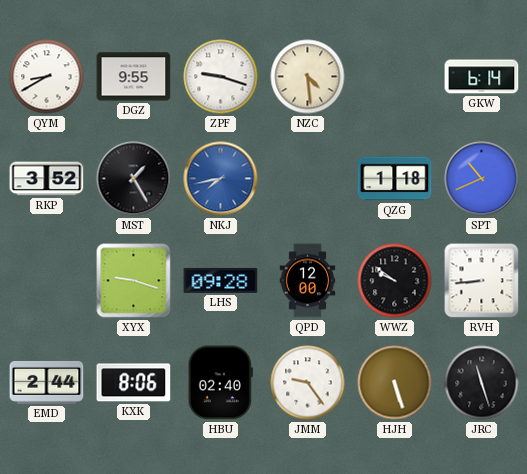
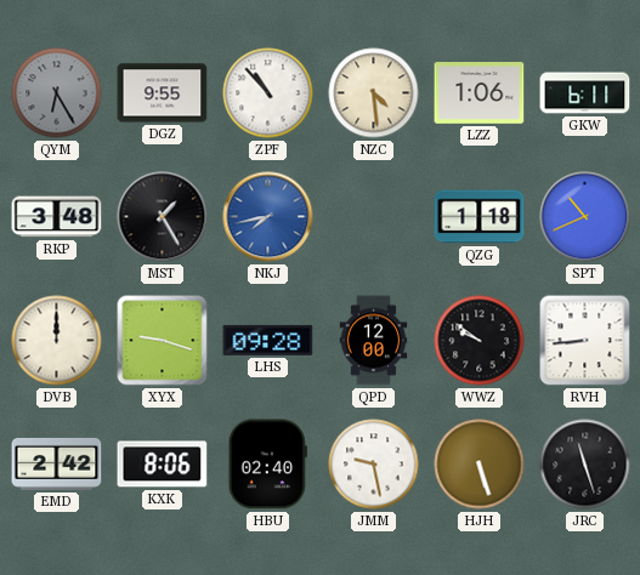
QYM: 8:40 -> 6:25 (57, 93)
QYM dial: white -> grey (57, 93)
ZPF: 9:18 -> 10:53 (268, 93)
LZZ: none -> 1:06 (480, 93)
GKW: 6:14 -> 6:11 (585, 93)
RKP: 3:52 -> 3:48 (57, 217)
DVB: none -> 12:00 (57, 341)
EMD: 2:44 -> 2:42 (57, 463)
JMM: 9:24 -> 9:28 (374, 465)
